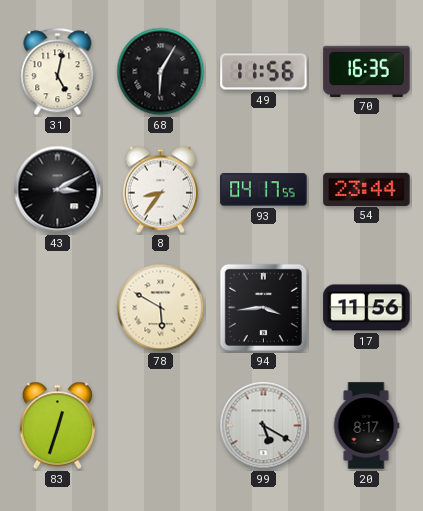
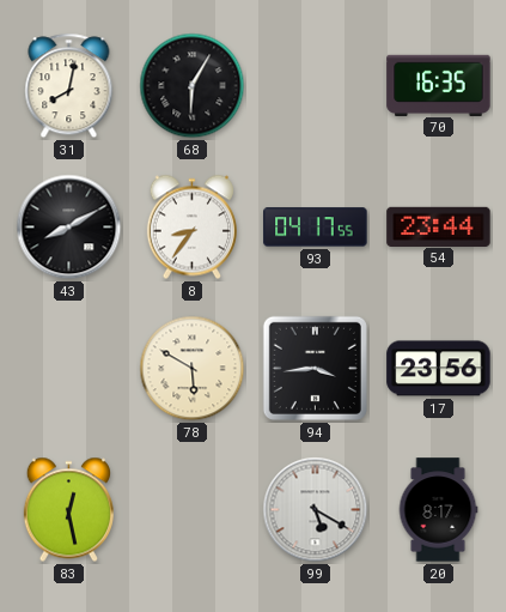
31: 5:02 -> 8:02 (69, 86)
49: 11:56 -> none (264, 72)
43: 3:10 -> 8:10 (69, 228)
17: 11:56 -> 23:56 (439, 369)
83: 12:33 -> 12:28 (68, 510)
